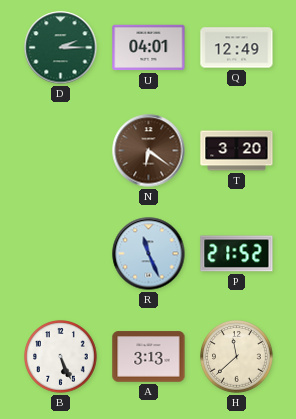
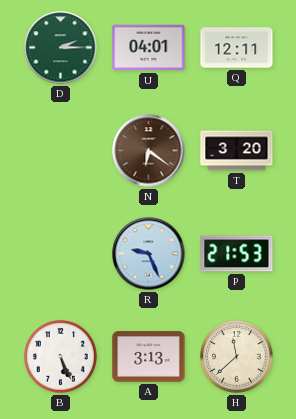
Q: 12:49 -> 12:11 (237, 48)
R: 11:26 -> 9:26 (149, 254)
P: 21:52 -> 21:53 (237, 254)
